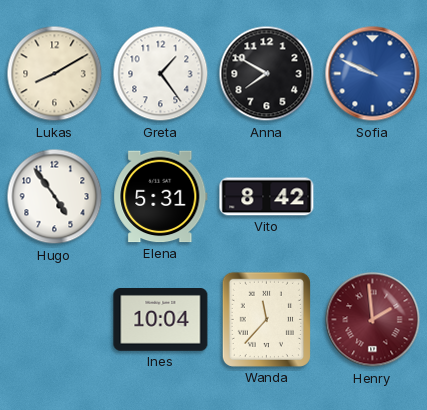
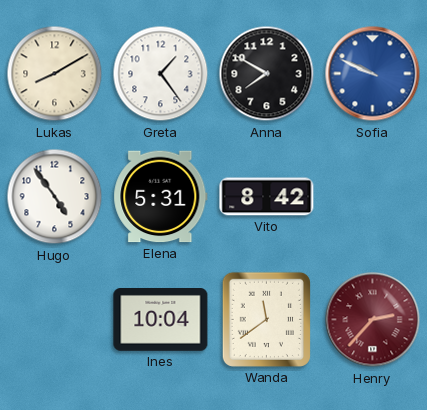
Wanda: 11:37 -> 11:39 (266, 319)
Henry: 1:59 -> 2:37 (373, 320)
